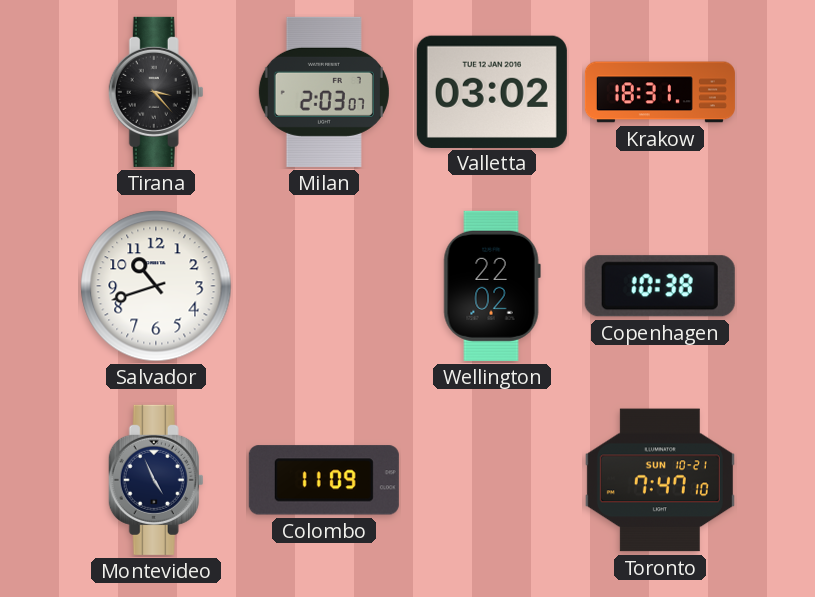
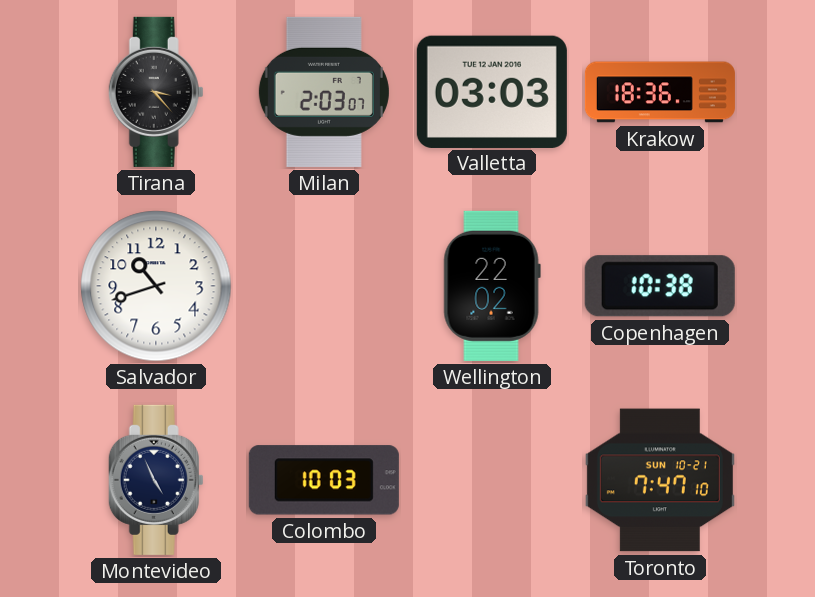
Valletta: 03:02 -> 03:03 (492, 91)
Krakow: 18:31 -> 18:36 (660, 92)
Colombo: 11:09 -> 10:03 (324, 480)
